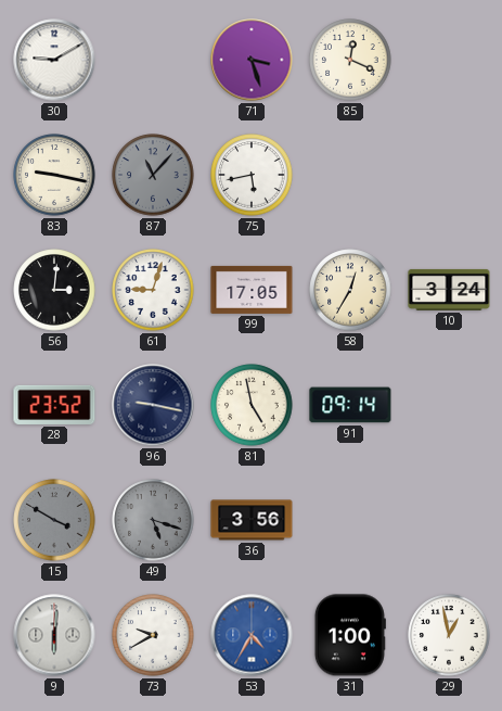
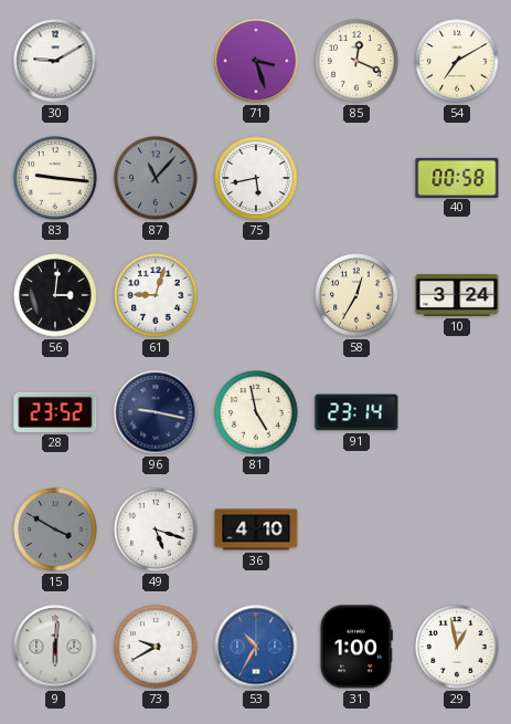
54: none -> 7:10 (457, 61)
83: 9:17 -> 9:16 (55, 178)
40: none -> 00:58 (457, 177)
99: 17:05 -> none (252, 290)
91: 09:14 -> 23:14 (356, 412)
49 dial: grey -> white (156, 529)
36: 3:56 -> 4:10 (256, 529)
53: 4:35 -> 10:35 (256, 647)
